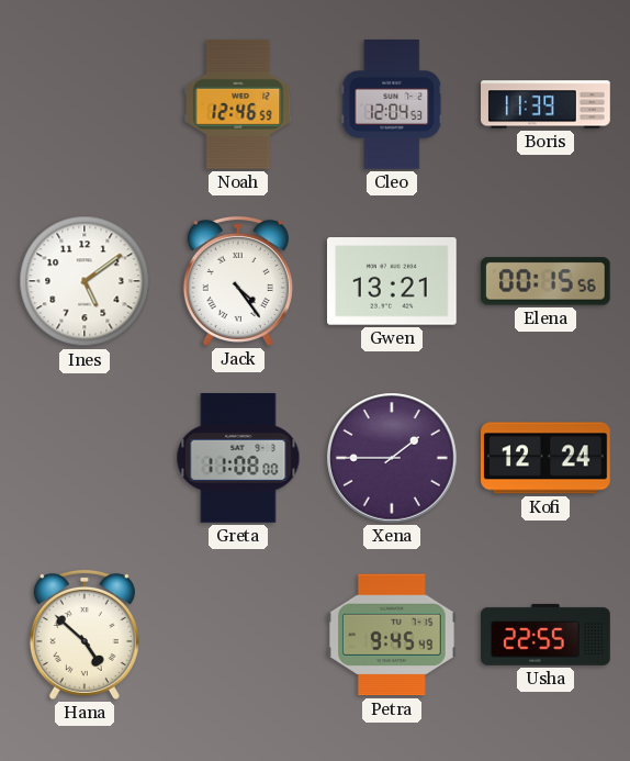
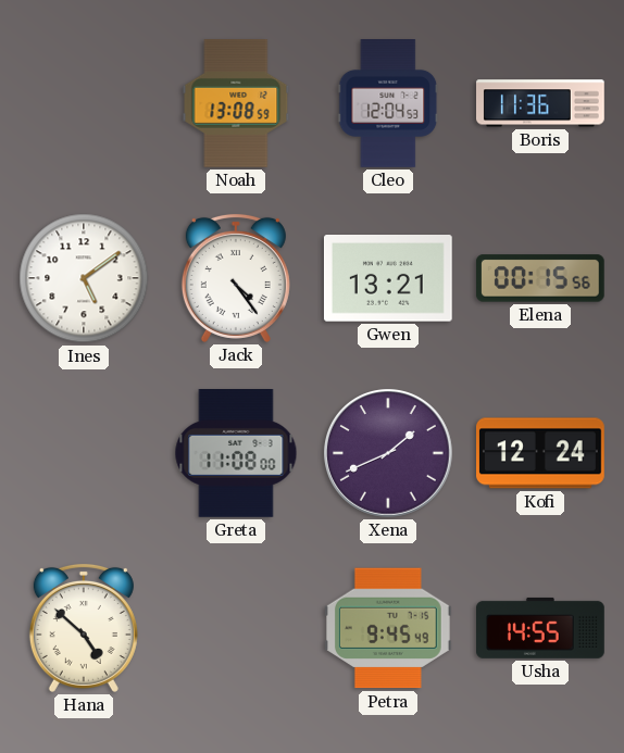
Noah: 12:46 -> 13:08 (236, 104)
Boris: 11:39 -> 11:36 (541, 103)
Xena: 1:45 -> 1:41 (389, 454)
Usha: 22:55 -> 14:55 (541, 628)
